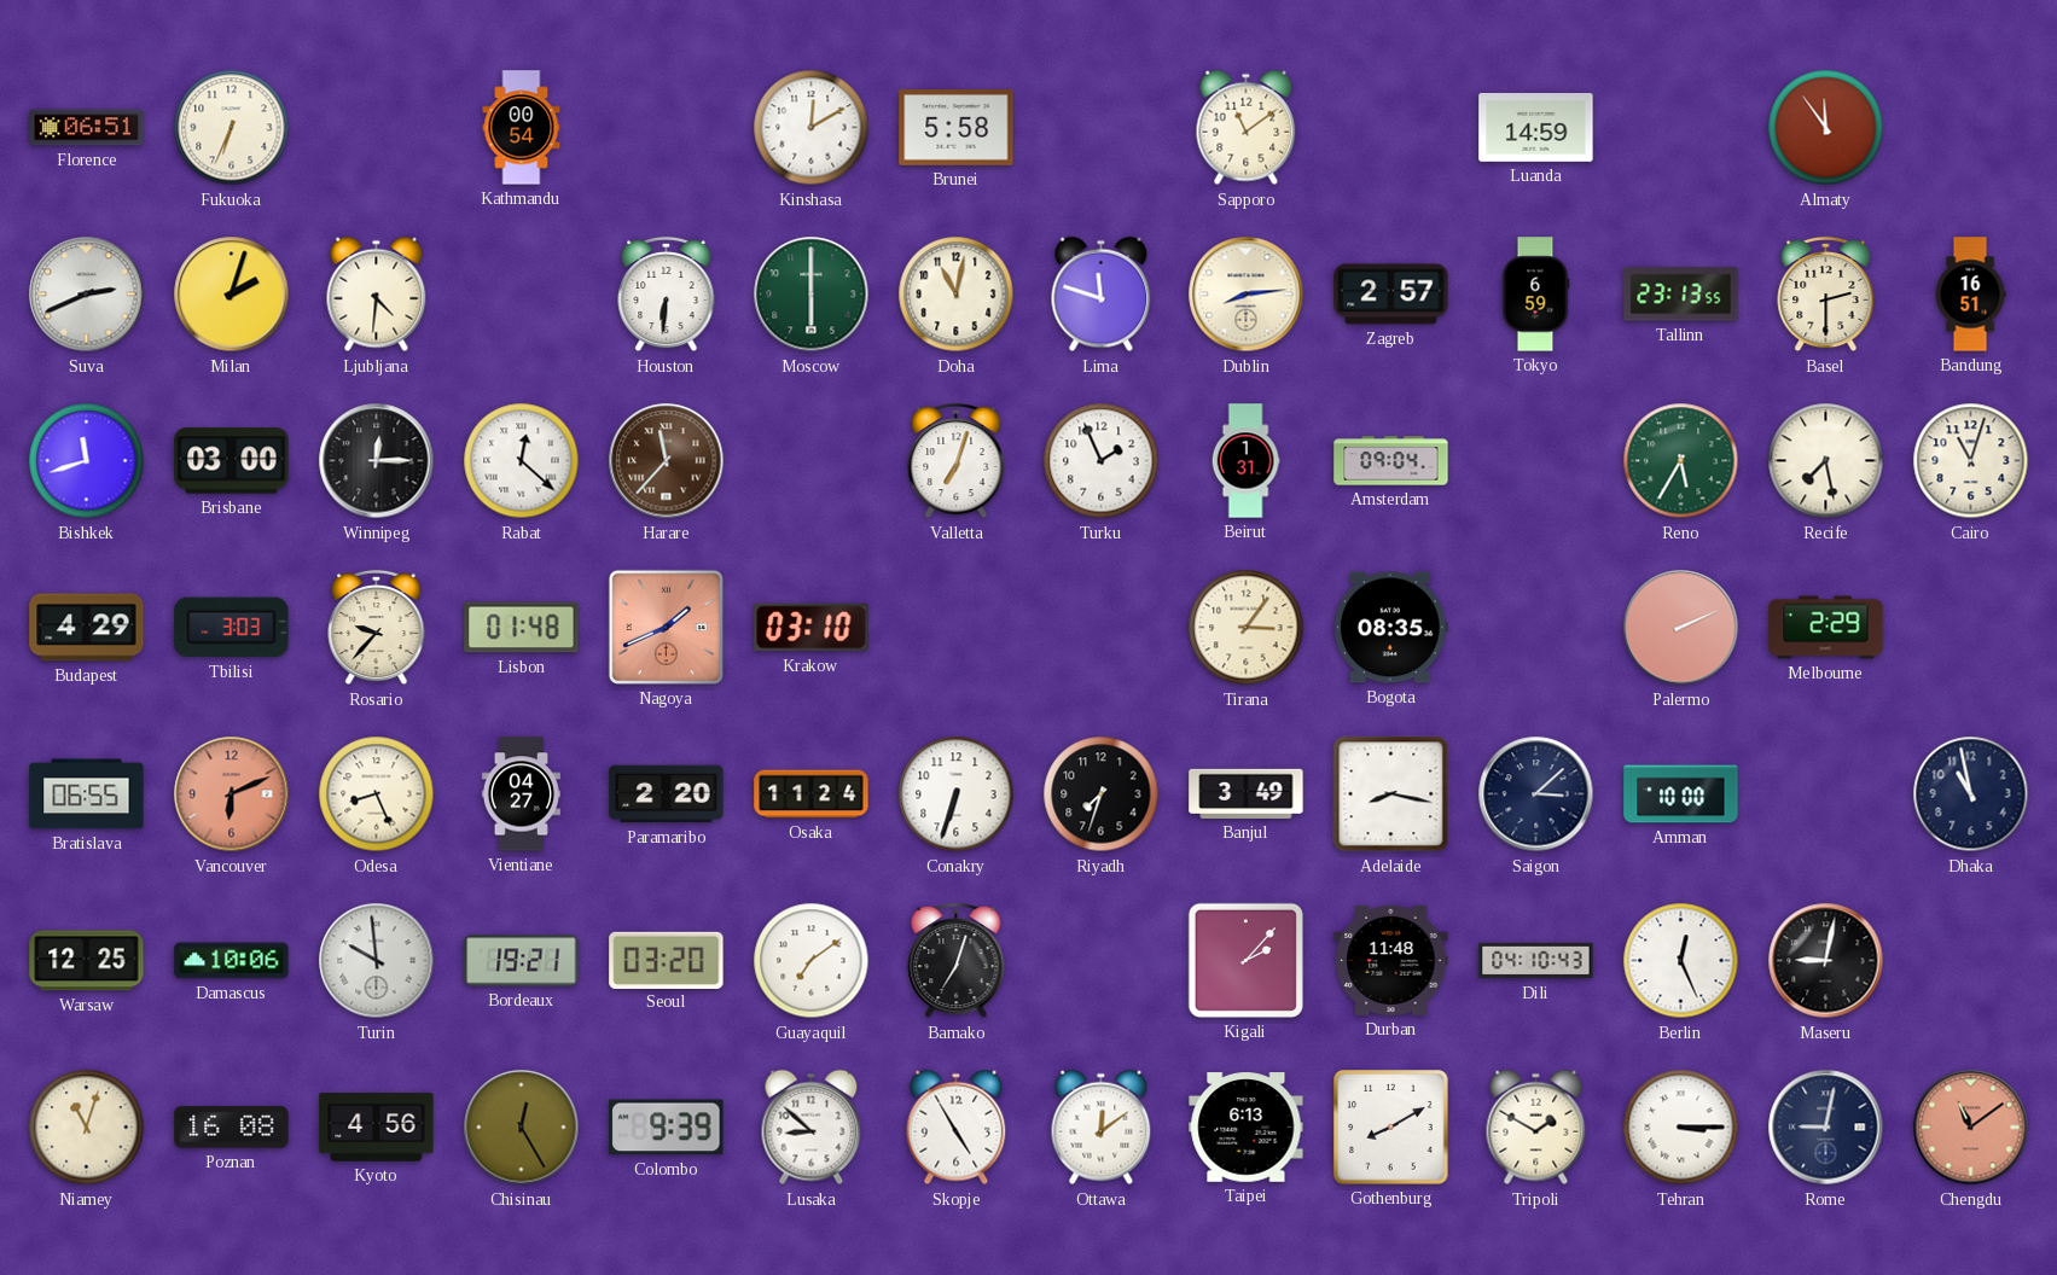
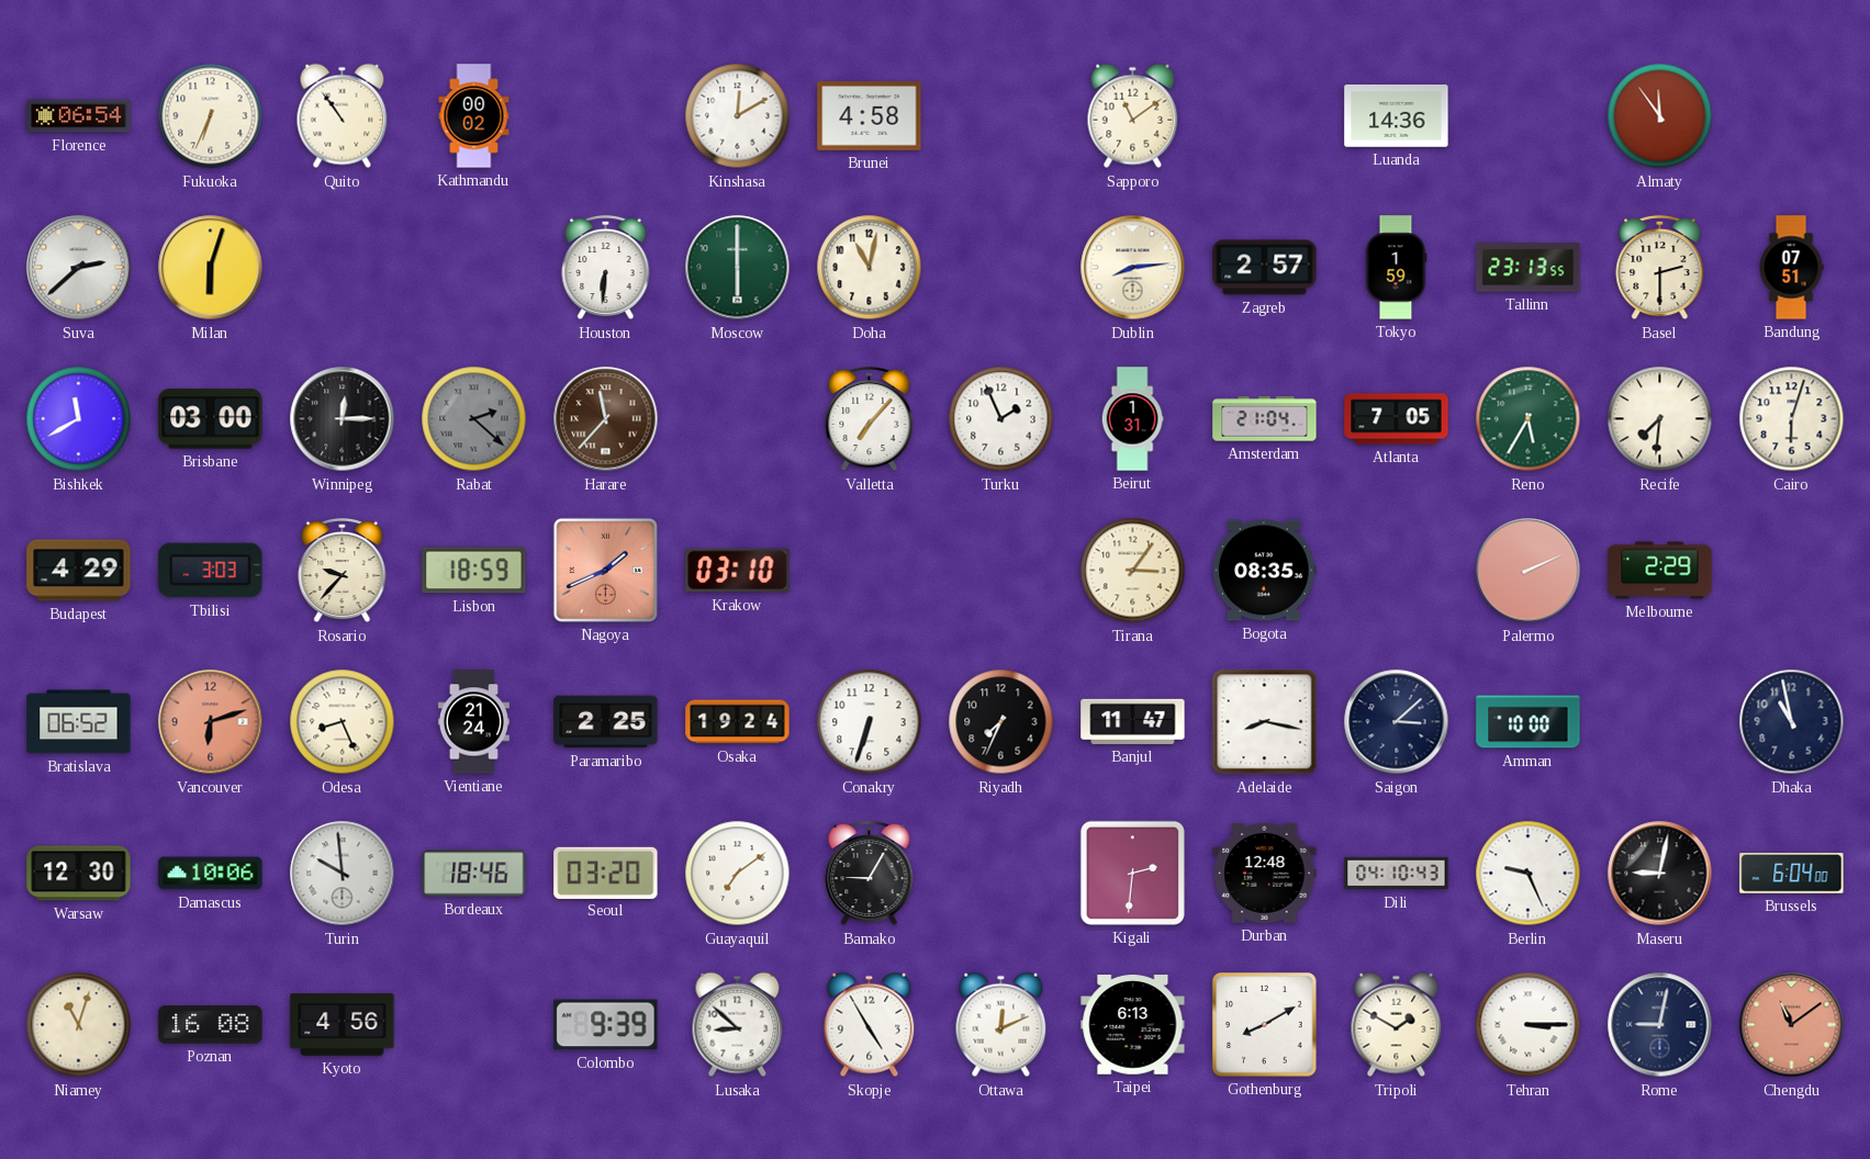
Florence: 06:51 -> 06:54 (79, 116)
Quito: none -> 10:54 (343, 116)
Kathmandu: 00:54 -> 00:02 (474, 116)
Brunei: 5:58 -> 4:58 (870, 116)
Luanda: 14:59 -> 14:36 (1397, 116)
Suva: 2:41 -> 2:38 (79, 268)
Milan: 2:03 -> 6:03 (211, 268)
Ljubljana: 4:31 -> none (377, 295)
Lima: 11:48 -> none (1102, 295)
Tokyo: 6:59 -> 1:59 (1396, 268)
Bandung: 16:51 -> 07:51 (1791, 268)
Bishkek: 11:42 -> 11:40 (79, 419)
Rabat: 12:22 -> 2:22 (474, 419)
Rabat dial: white -> grey (474, 419)
Valletta: 7:03 -> 7:07 (870, 419)
Amsterdam: 09:04 -> 21:04 (1265, 419)
Atlanta: none -> 7:05 (1397, 419)
Recife: 7:28 -> 7:31 (1660, 419)
Cairo: 11:03 -> 6:03 (1792, 419)
Lisbon: 01:48 -> 18:59 (474, 571)
Bratislava: 06:55 -> 06:52 (79, 722)
Vancouver: 6:11 -> 6:12 (211, 722)
Vientiane: 04:27 -> 21:24 (473, 722)
Paramaribo: 2:20 -> 2:25 (606, 722)
Osaka: 11:24 -> 19:24 (738, 722)
Riyadh: 7:33 -> 7:34 (1001, 722)
Banjul: 3:49 -> 11:47 (1133, 721)
Warsaw: 12:25 -> 12:30 (79, 874)
Bordeaux: 19:21 -> 18:46 (474, 874)
Bamako: 7:03 -> 9:05 (870, 874)
Kigali: 2:07 -> 2:31 (1132, 873)
Durban: 11:48 -> 12:48 (1265, 873)
Berlin: 12:26 -> 9:26 (1529, 874)
Brussels: none -> 6:04 (1792, 874)
Chisinau: 12:25 -> none (522, 1128)
Ottawa: 12:09 -> 12:11 (1001, 1025)
